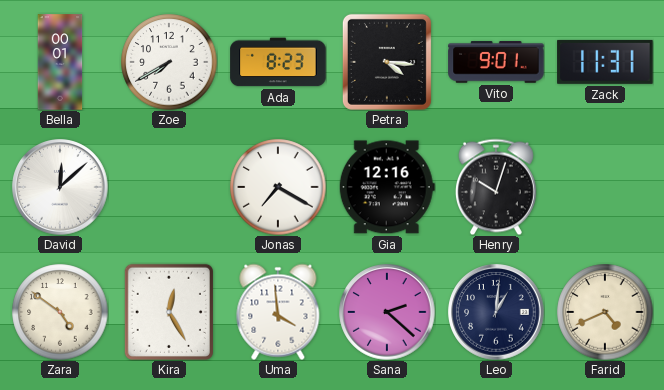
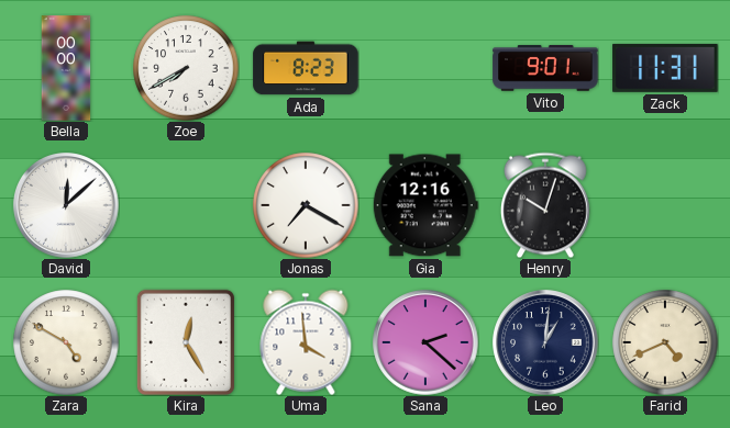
Bella: 00:01 -> 00:00 (66, 68)
Petra: 4:16 -> none (387, 62)
Zara: 4:51 -> 4:50 (66, 342)
